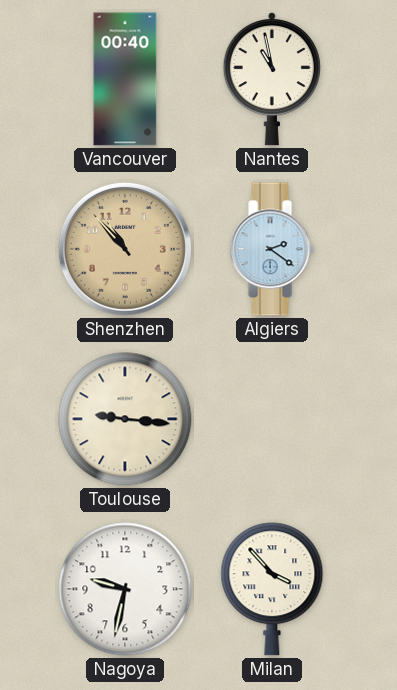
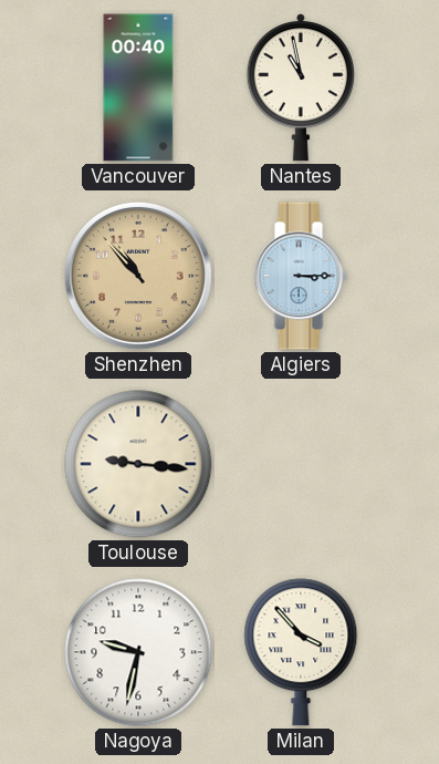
Algiers: 2:21 -> 3:15 (301, 276)
